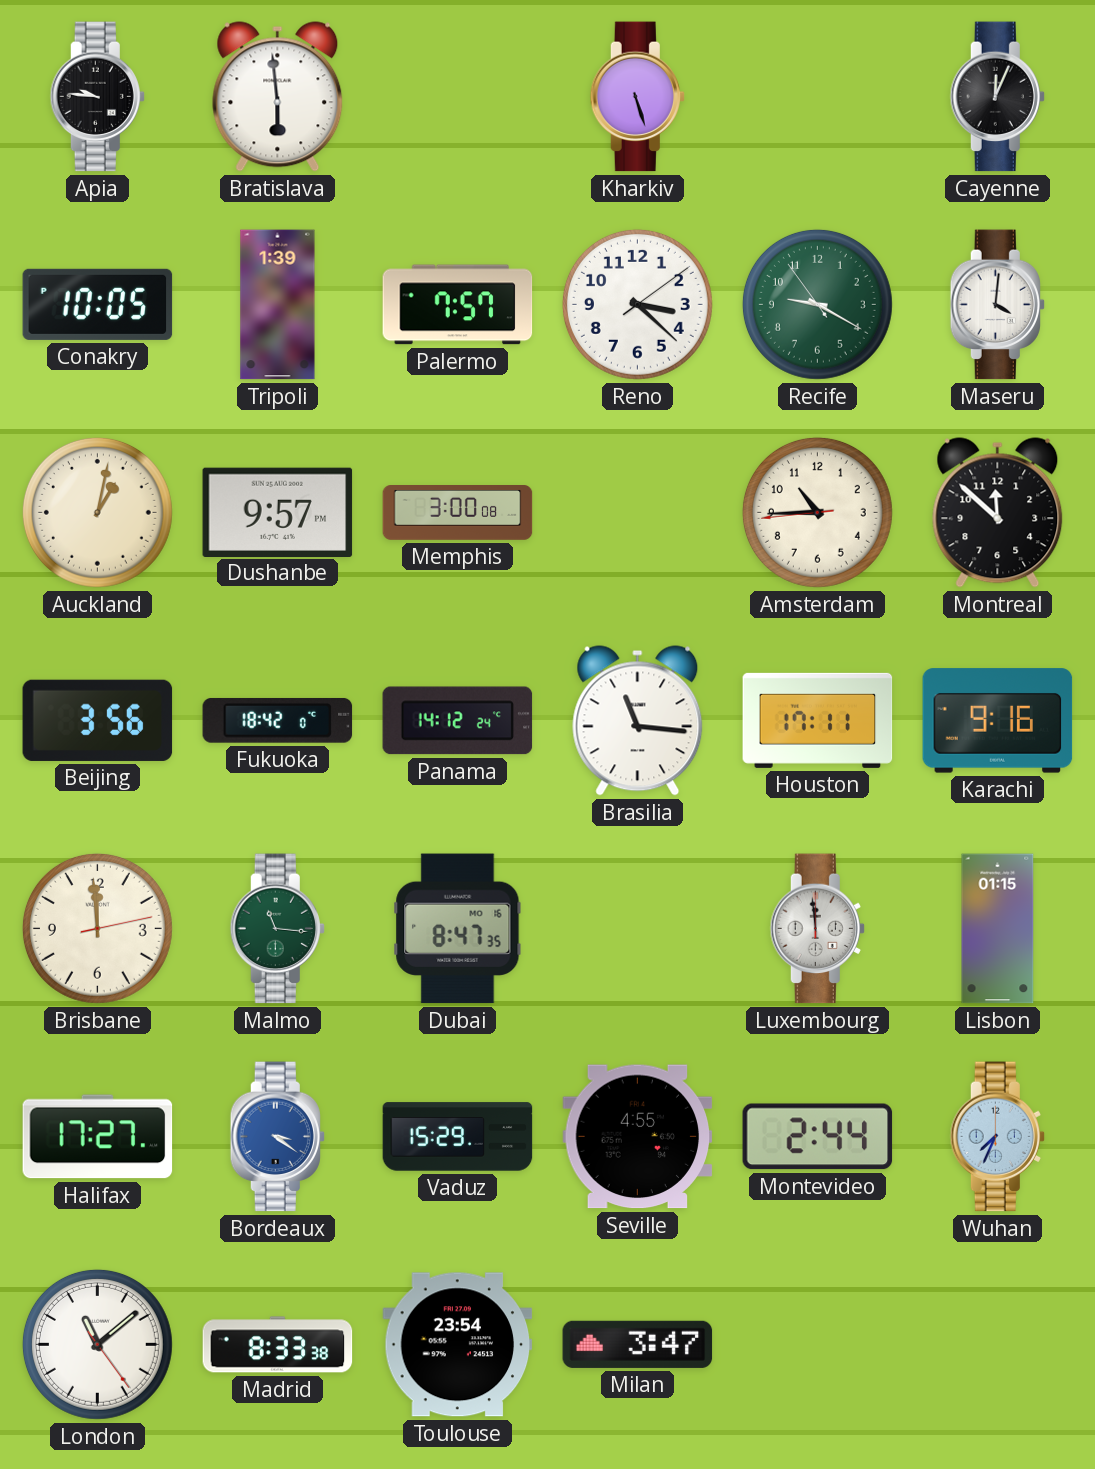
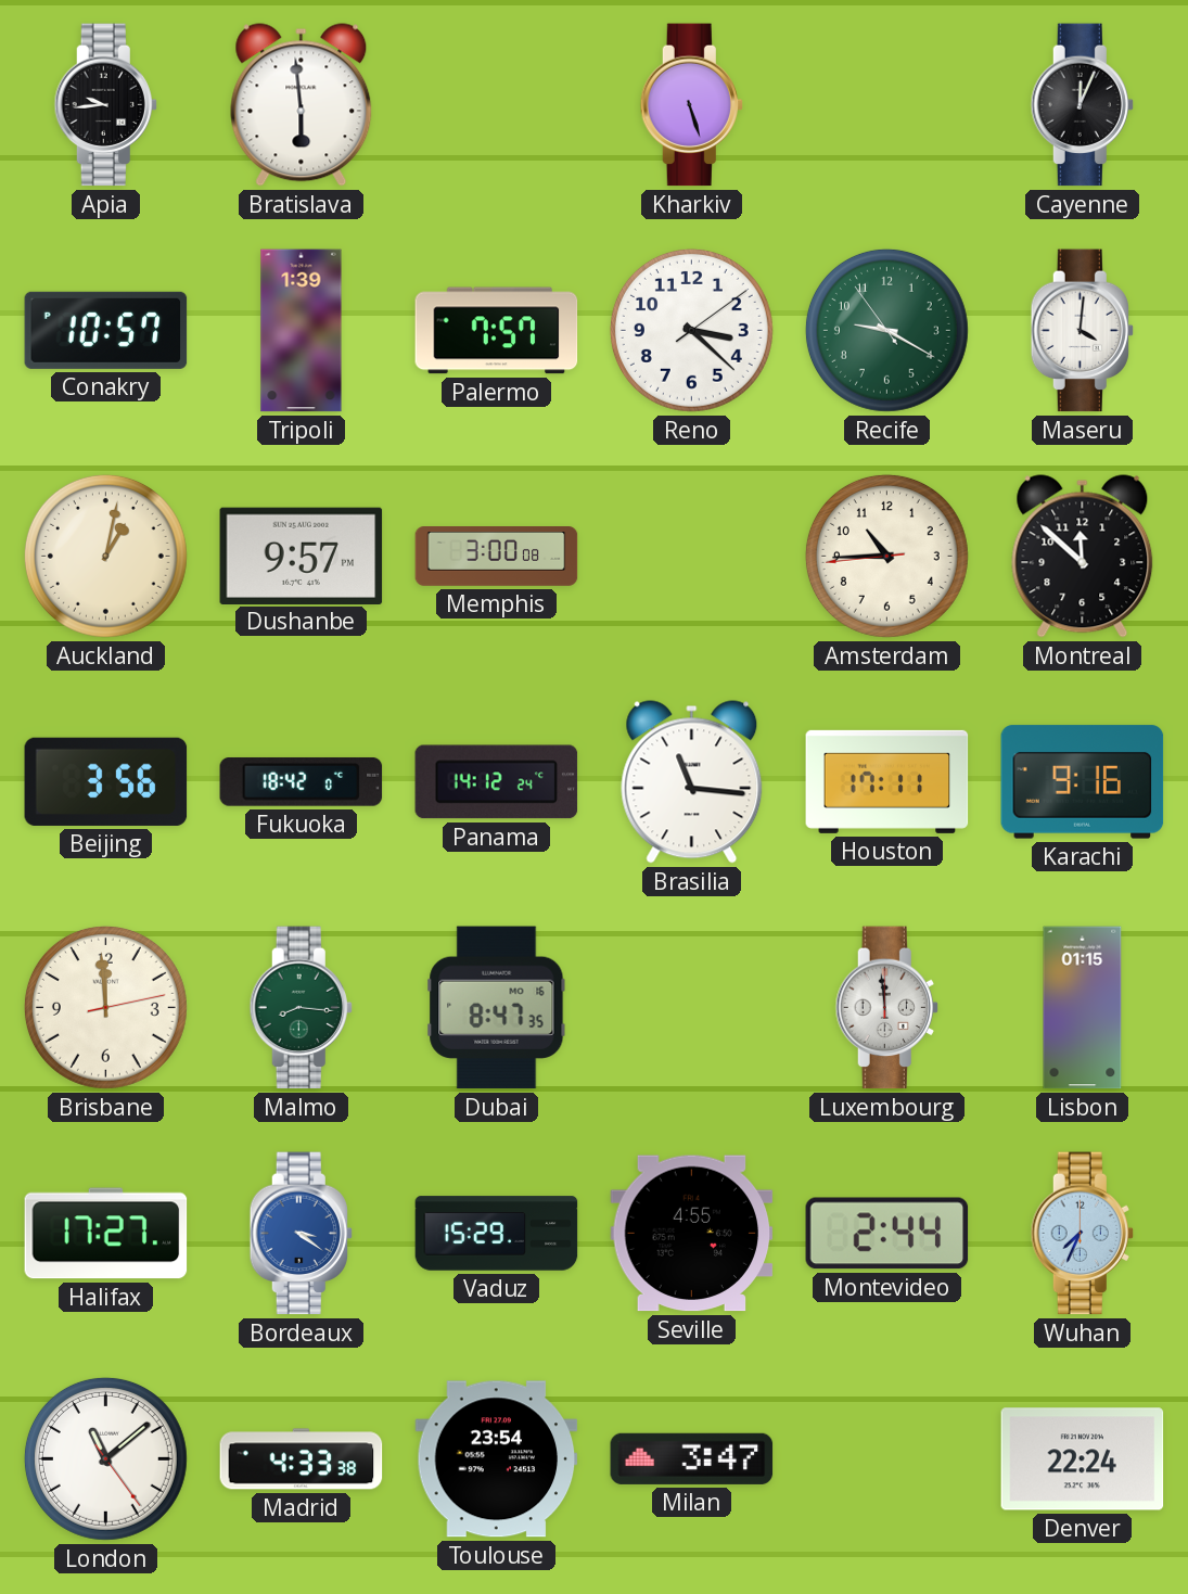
Apia: 9:46 -> 9:44 (105, 105)
Conakry: 10:05 -> 10:57 (106, 330)
Malmo: 11:16 -> 8:16 (301, 1008)
Madrid: 8:33 -> 4:33 (302, 1459)
Denver: none -> 22:24 (1083, 1459)
